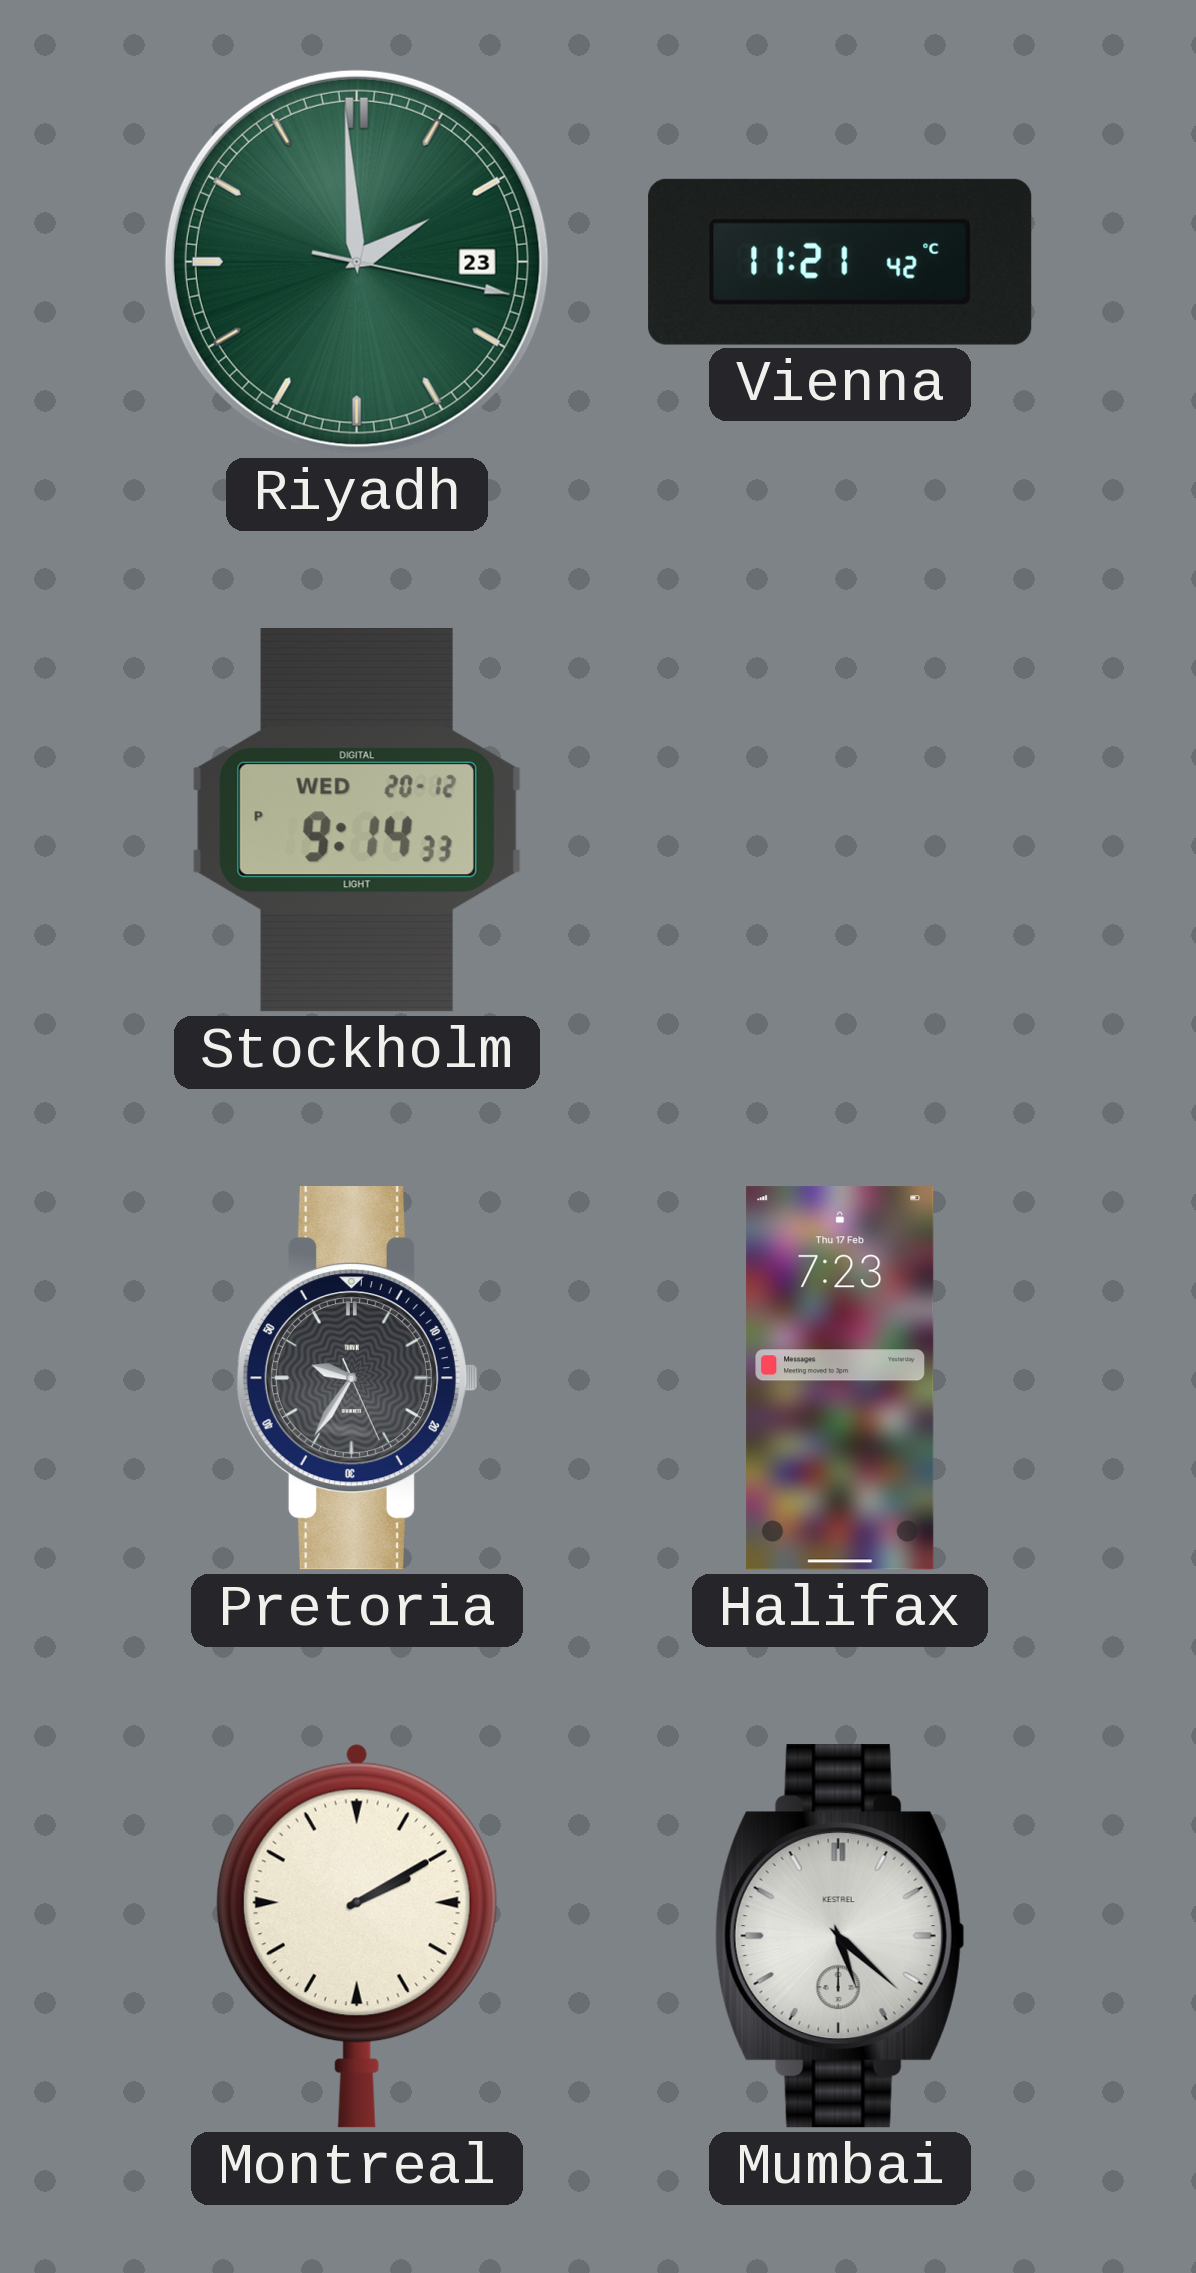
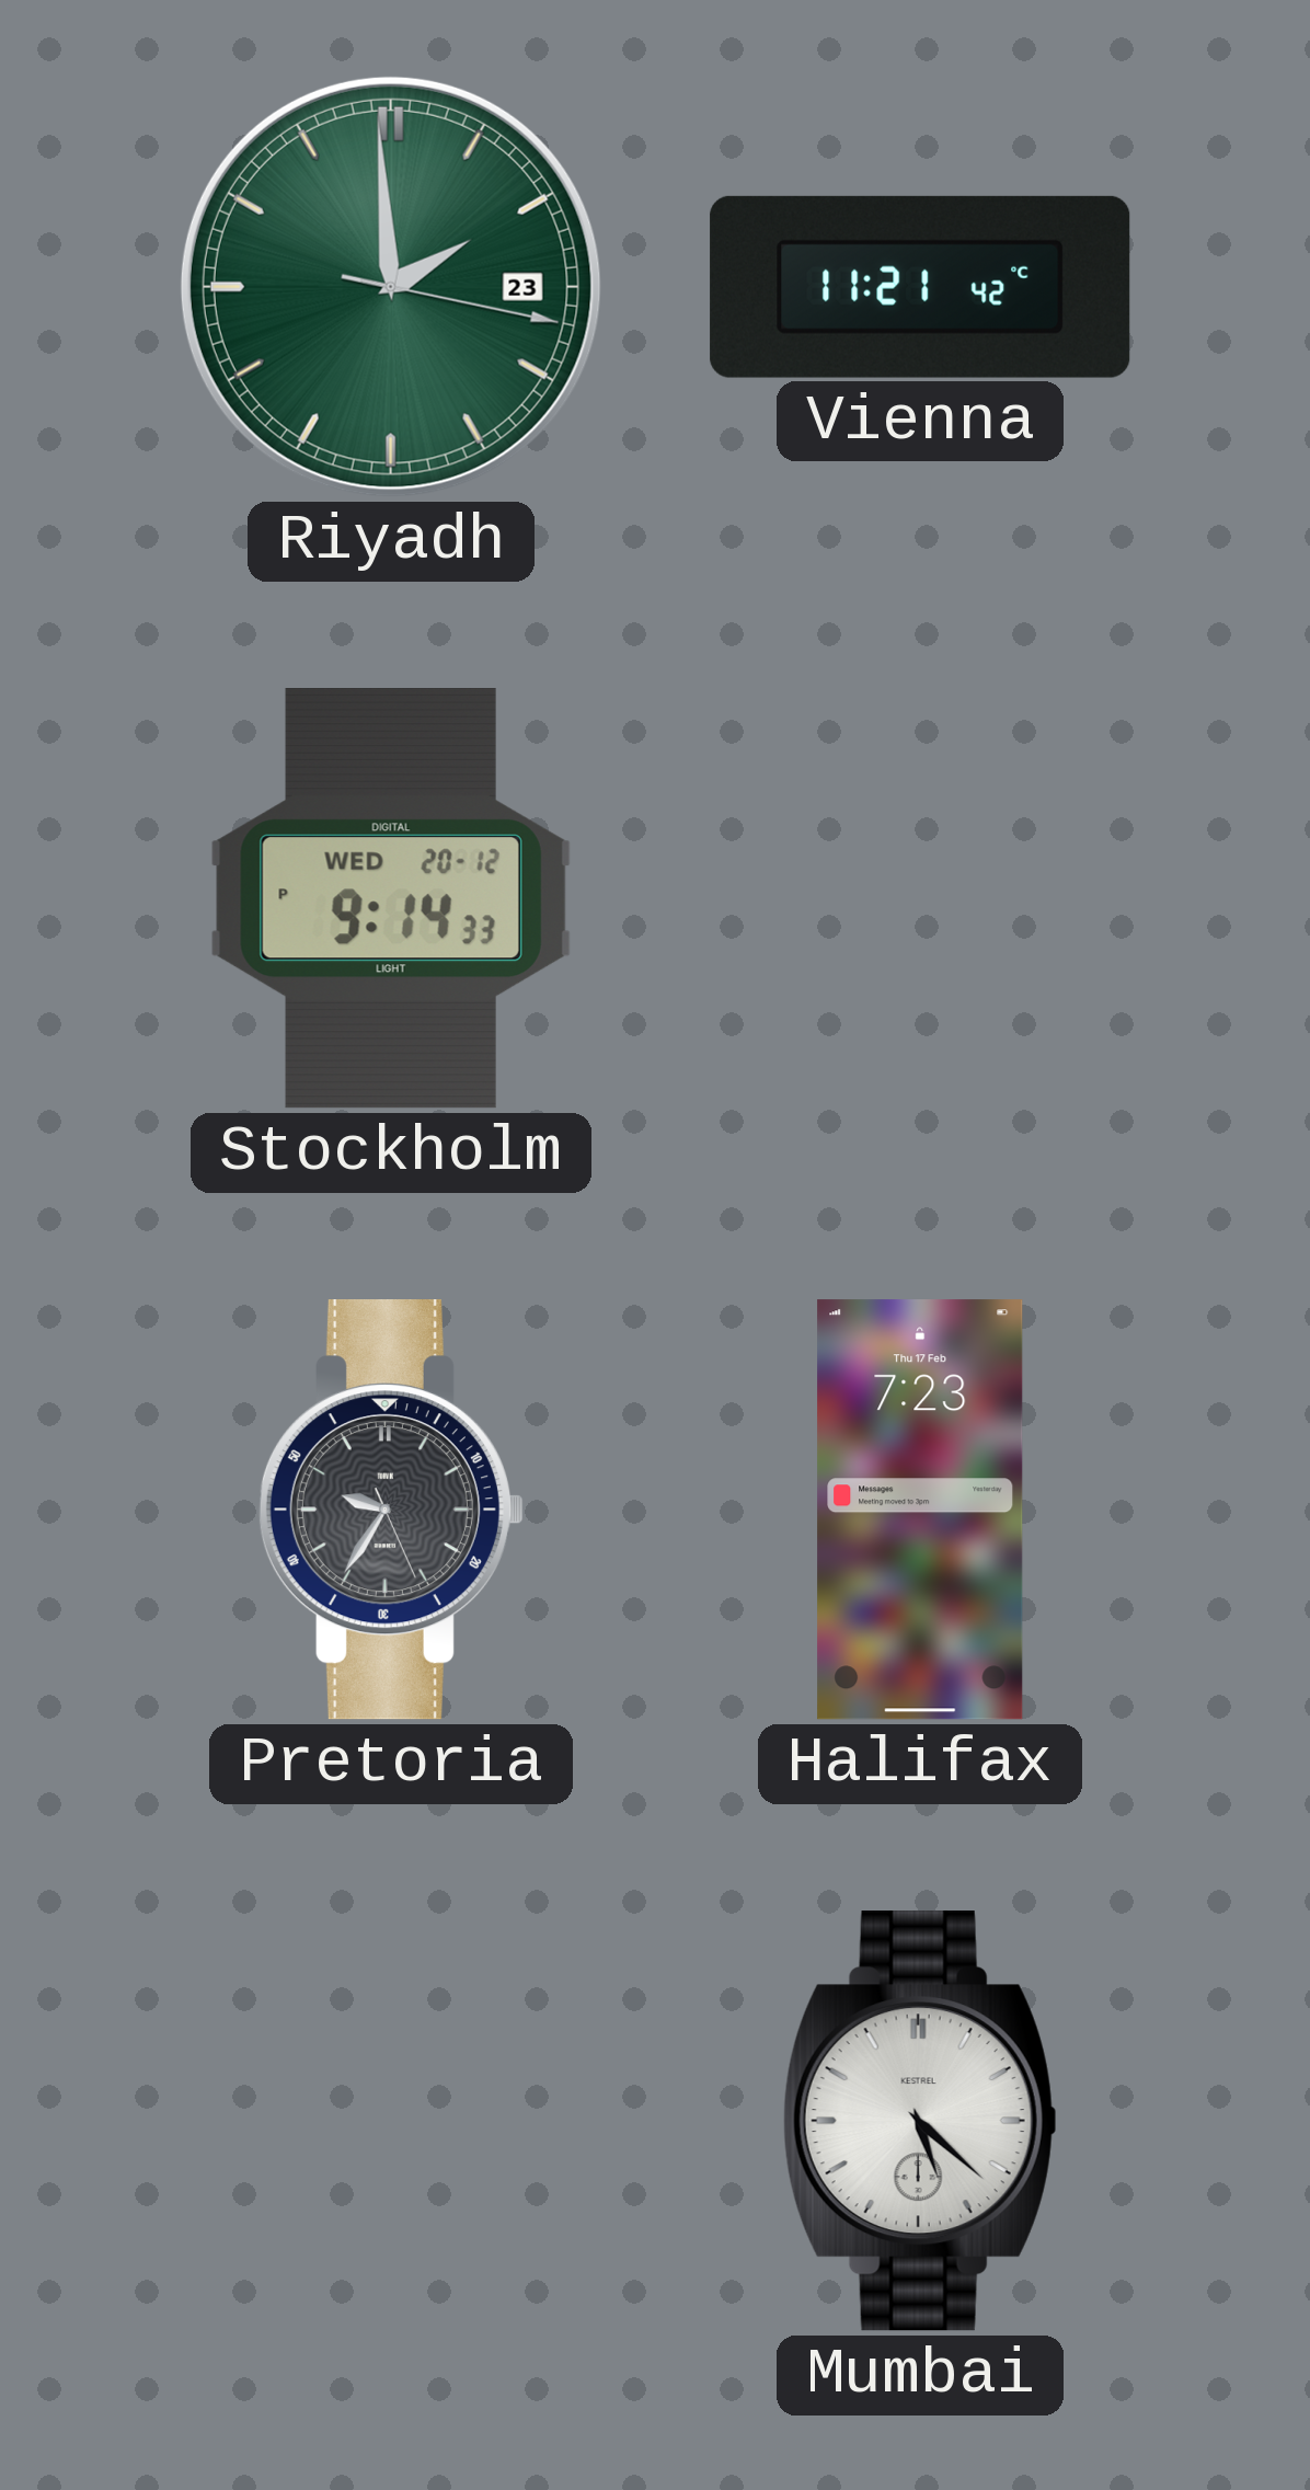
Montreal: 2:10 -> none (357, 1936)
